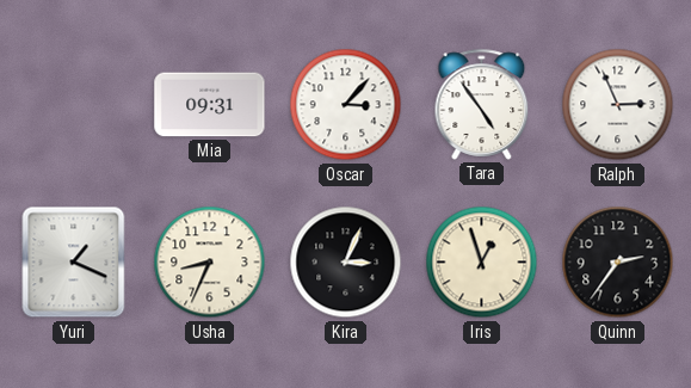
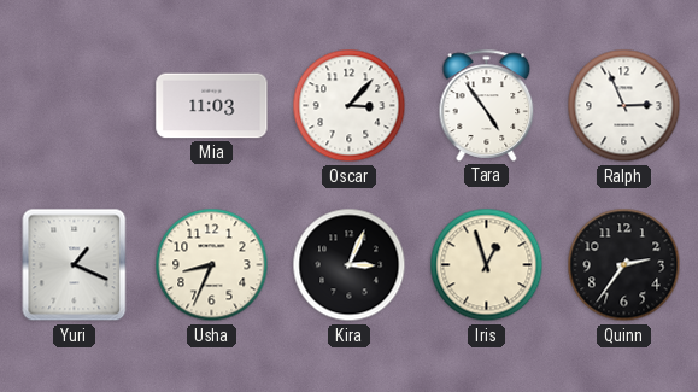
Mia: 09:31 -> 11:03 (212, 106)
